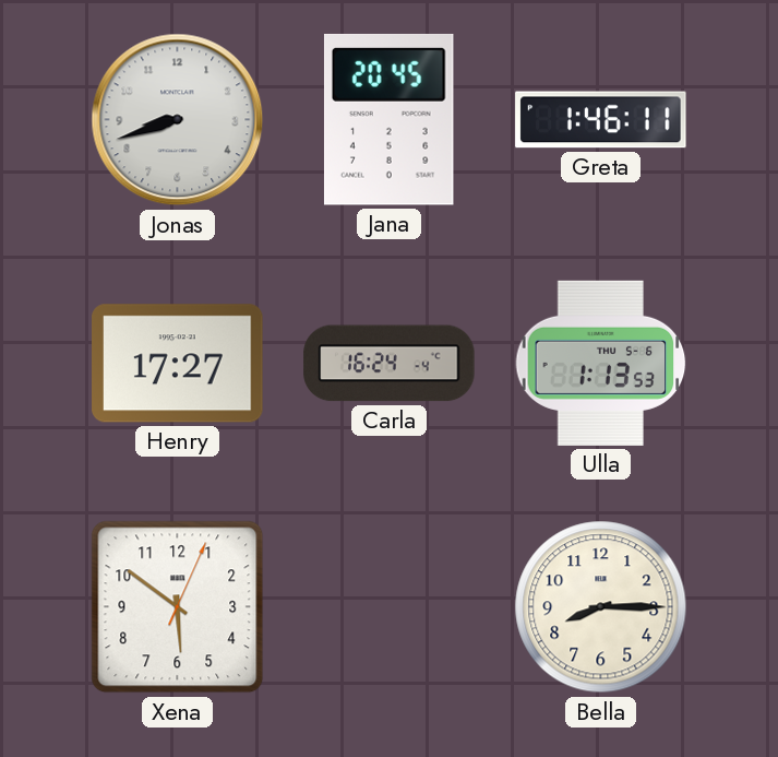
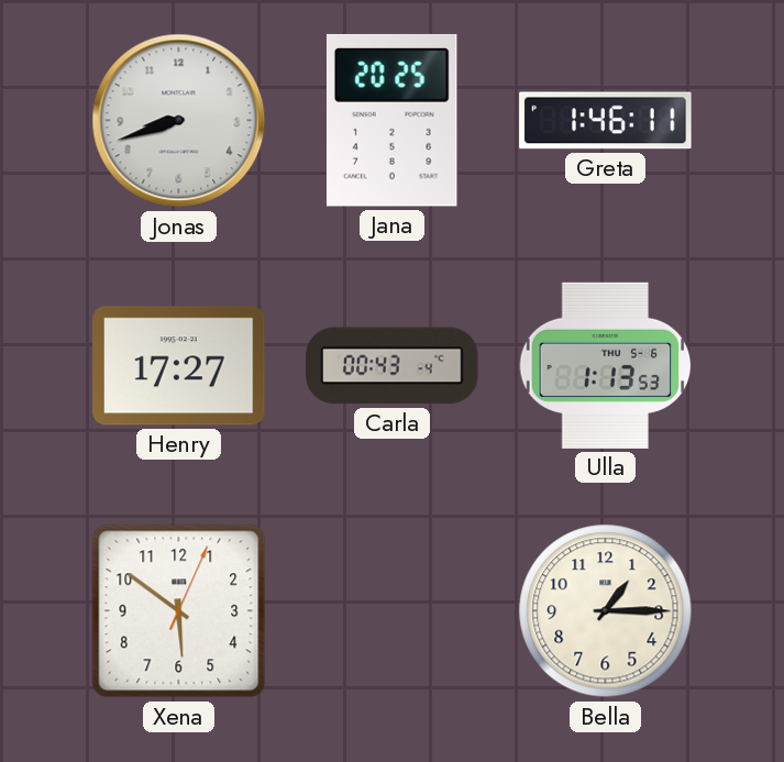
Jana: 20:45 -> 20:25 (391, 120)
Carla: 16:24 -> 00:43 (393, 366)
Bella: 8:15 -> 1:15 (606, 611)
